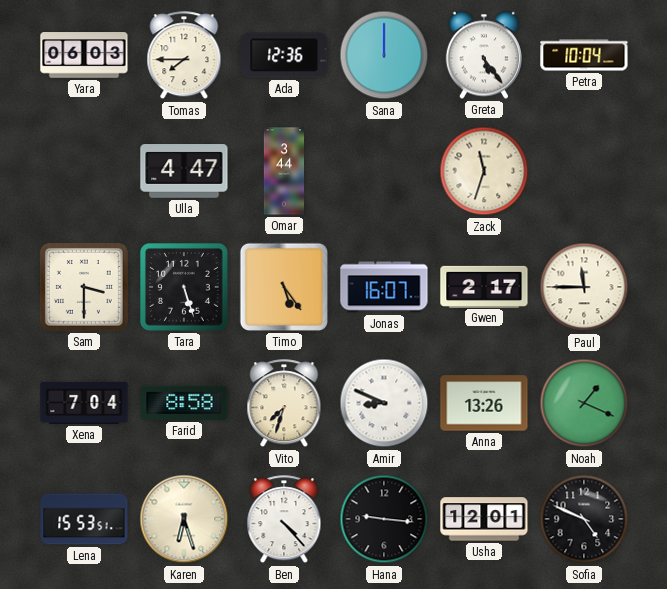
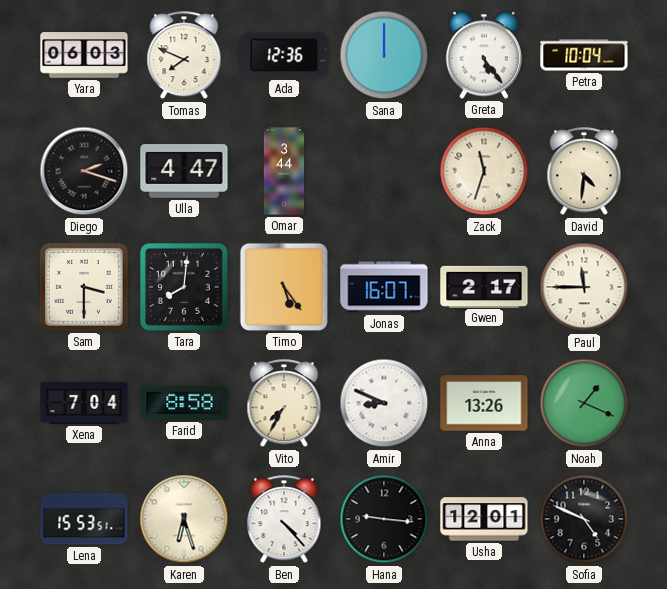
Tomas: 7:45 -> 7:49 (184, 56)
Diego: none -> 2:18 (84, 171)
David: none -> 4:31 (584, 172)
Tara: 5:27 -> 8:01 (184, 287)
Vito: 7:33 -> 7:35 (284, 404)
